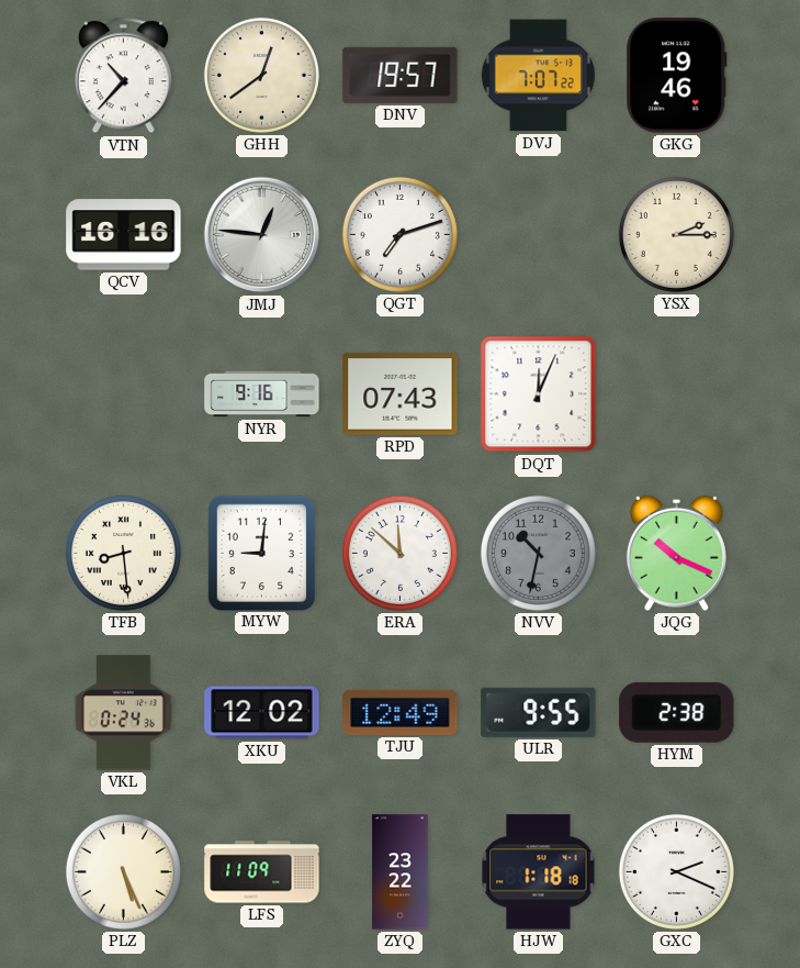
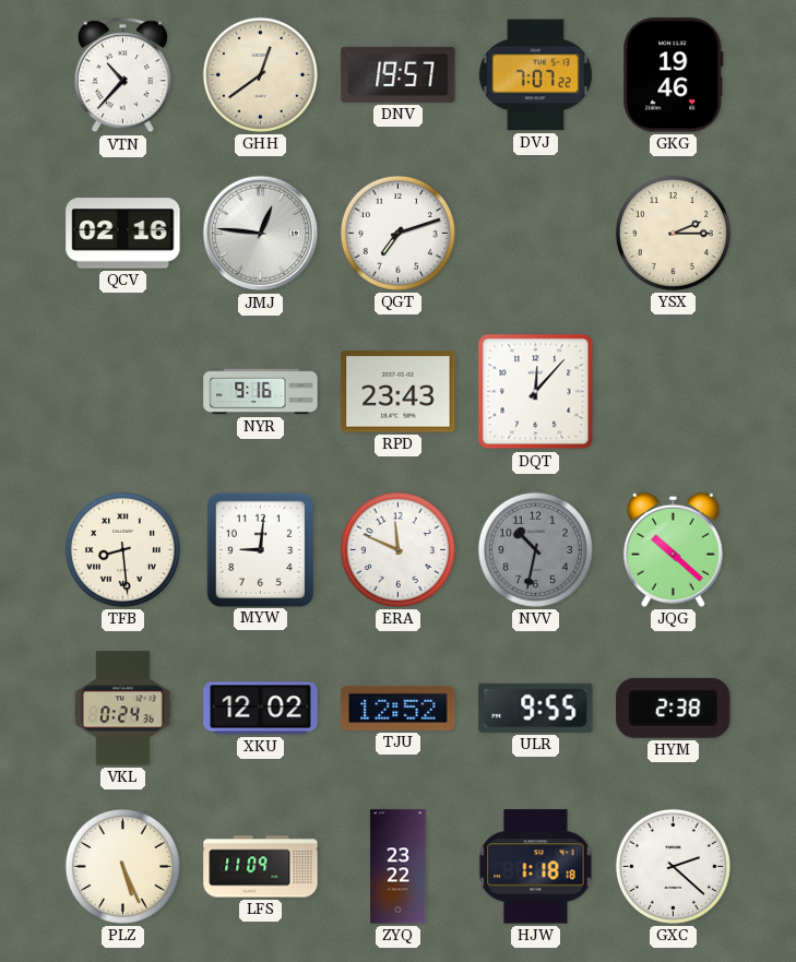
QCV: 16:16 -> 02:16 (123, 234)
RPD: 07:43 -> 23:43 (399, 392)
DQT: 12:04 -> 12:07 (536, 392)
ERA: 11:52 -> 11:49 (397, 549)
JQG: 10:19 -> 10:22 (673, 549)
TJU: 12:49 -> 12:52 (399, 708)
GXC: 2:19 -> 2:22 (673, 866)
